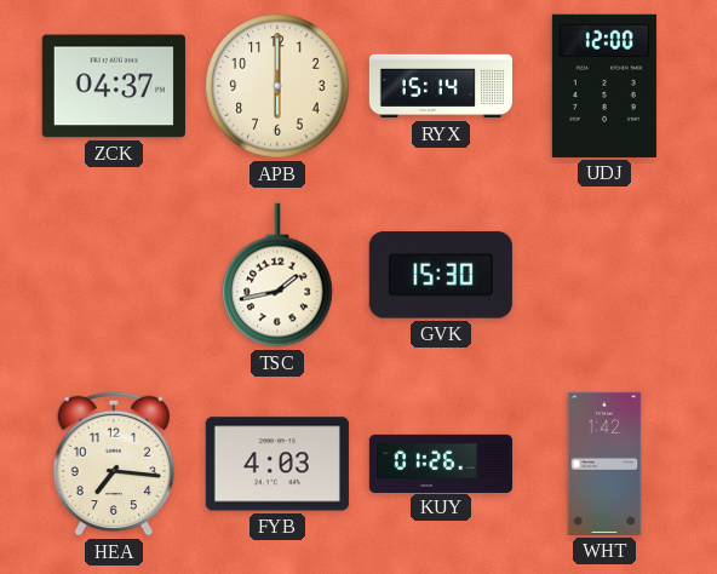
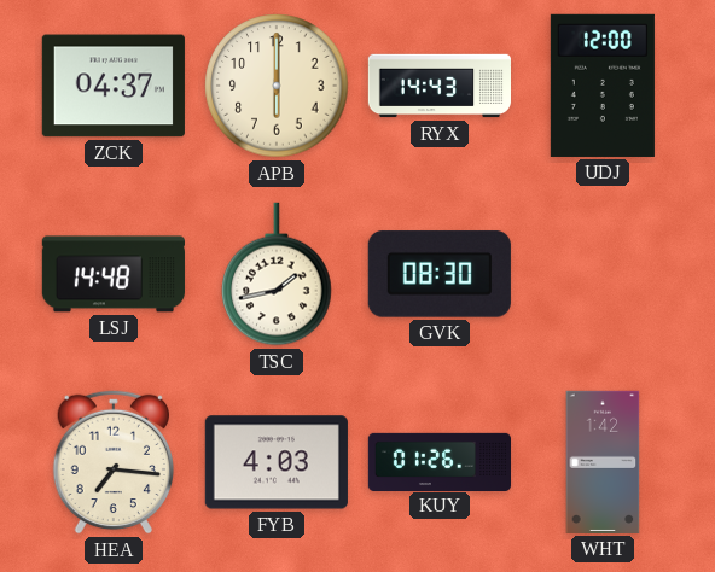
RYX: 15:14 -> 14:43 (438, 86)
LSJ: none -> 14:48 (112, 274)
GVK: 15:30 -> 08:30 (440, 274)
